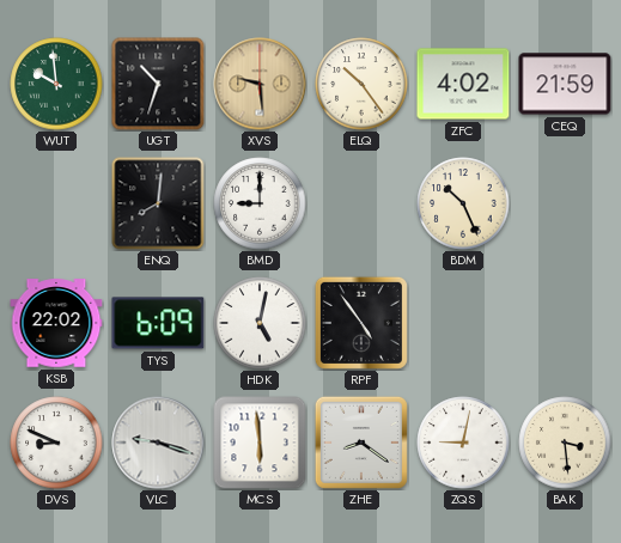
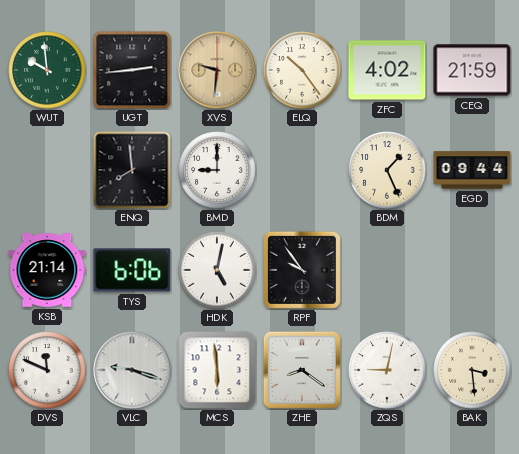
UGT: 10:33 -> 2:44 (132, 70)
XVS: 9:29 -> 9:31 (217, 70)
ENQ: 8:01 -> 7:59 (132, 170)
BDM: 10:26 -> 1:26 (387, 170)
EGD: none -> 09:44 (472, 170)
KSB: 22:02 -> 21:14 (47, 270)
TYS: 6:09 -> 6:06 (132, 270)
RPF: 4:54 -> 9:54 (302, 270)
DVS: 8:49 -> 11:49 (47, 370)
